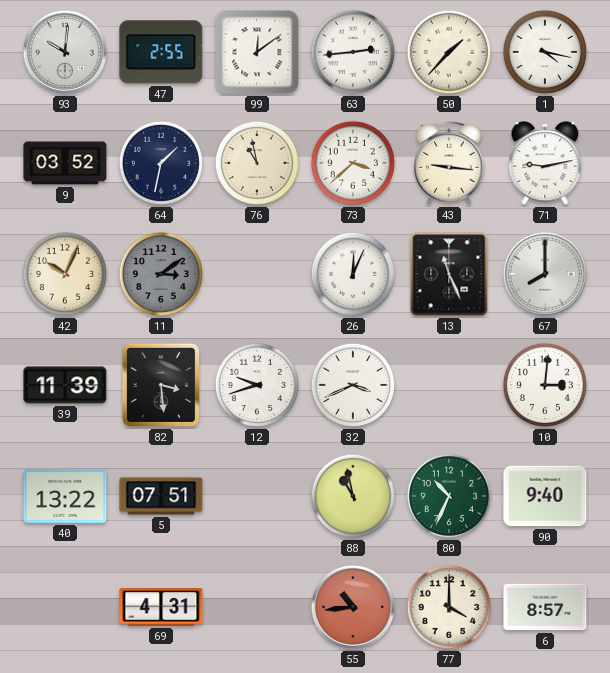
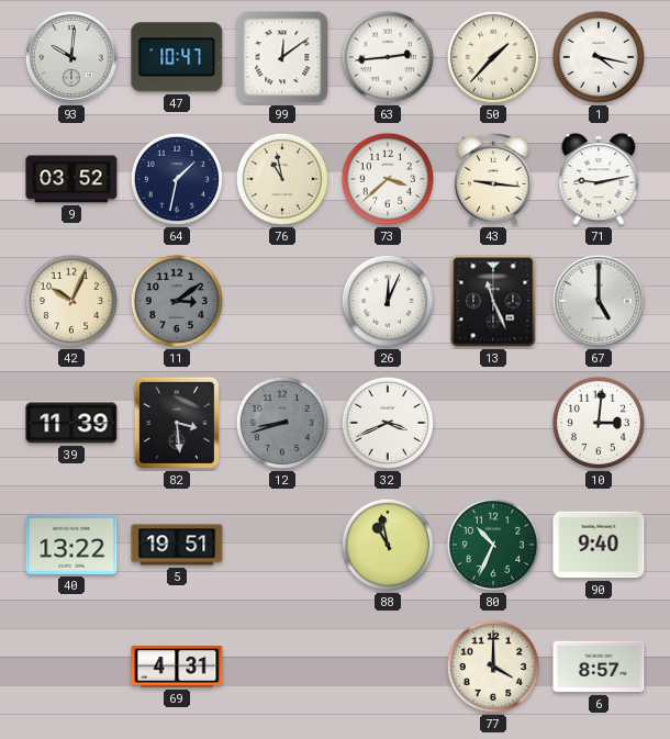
47: 2:55 -> 10:47 (177, 57)
67: 8:00 -> 5:00 (599, 301)
12: 9:42 -> 8:42 (282, 423)
12 dial: white -> grey (282, 423)
5: 07:51 -> 19:51 (177, 545)
55: 10:44 -> none (353, 607)
